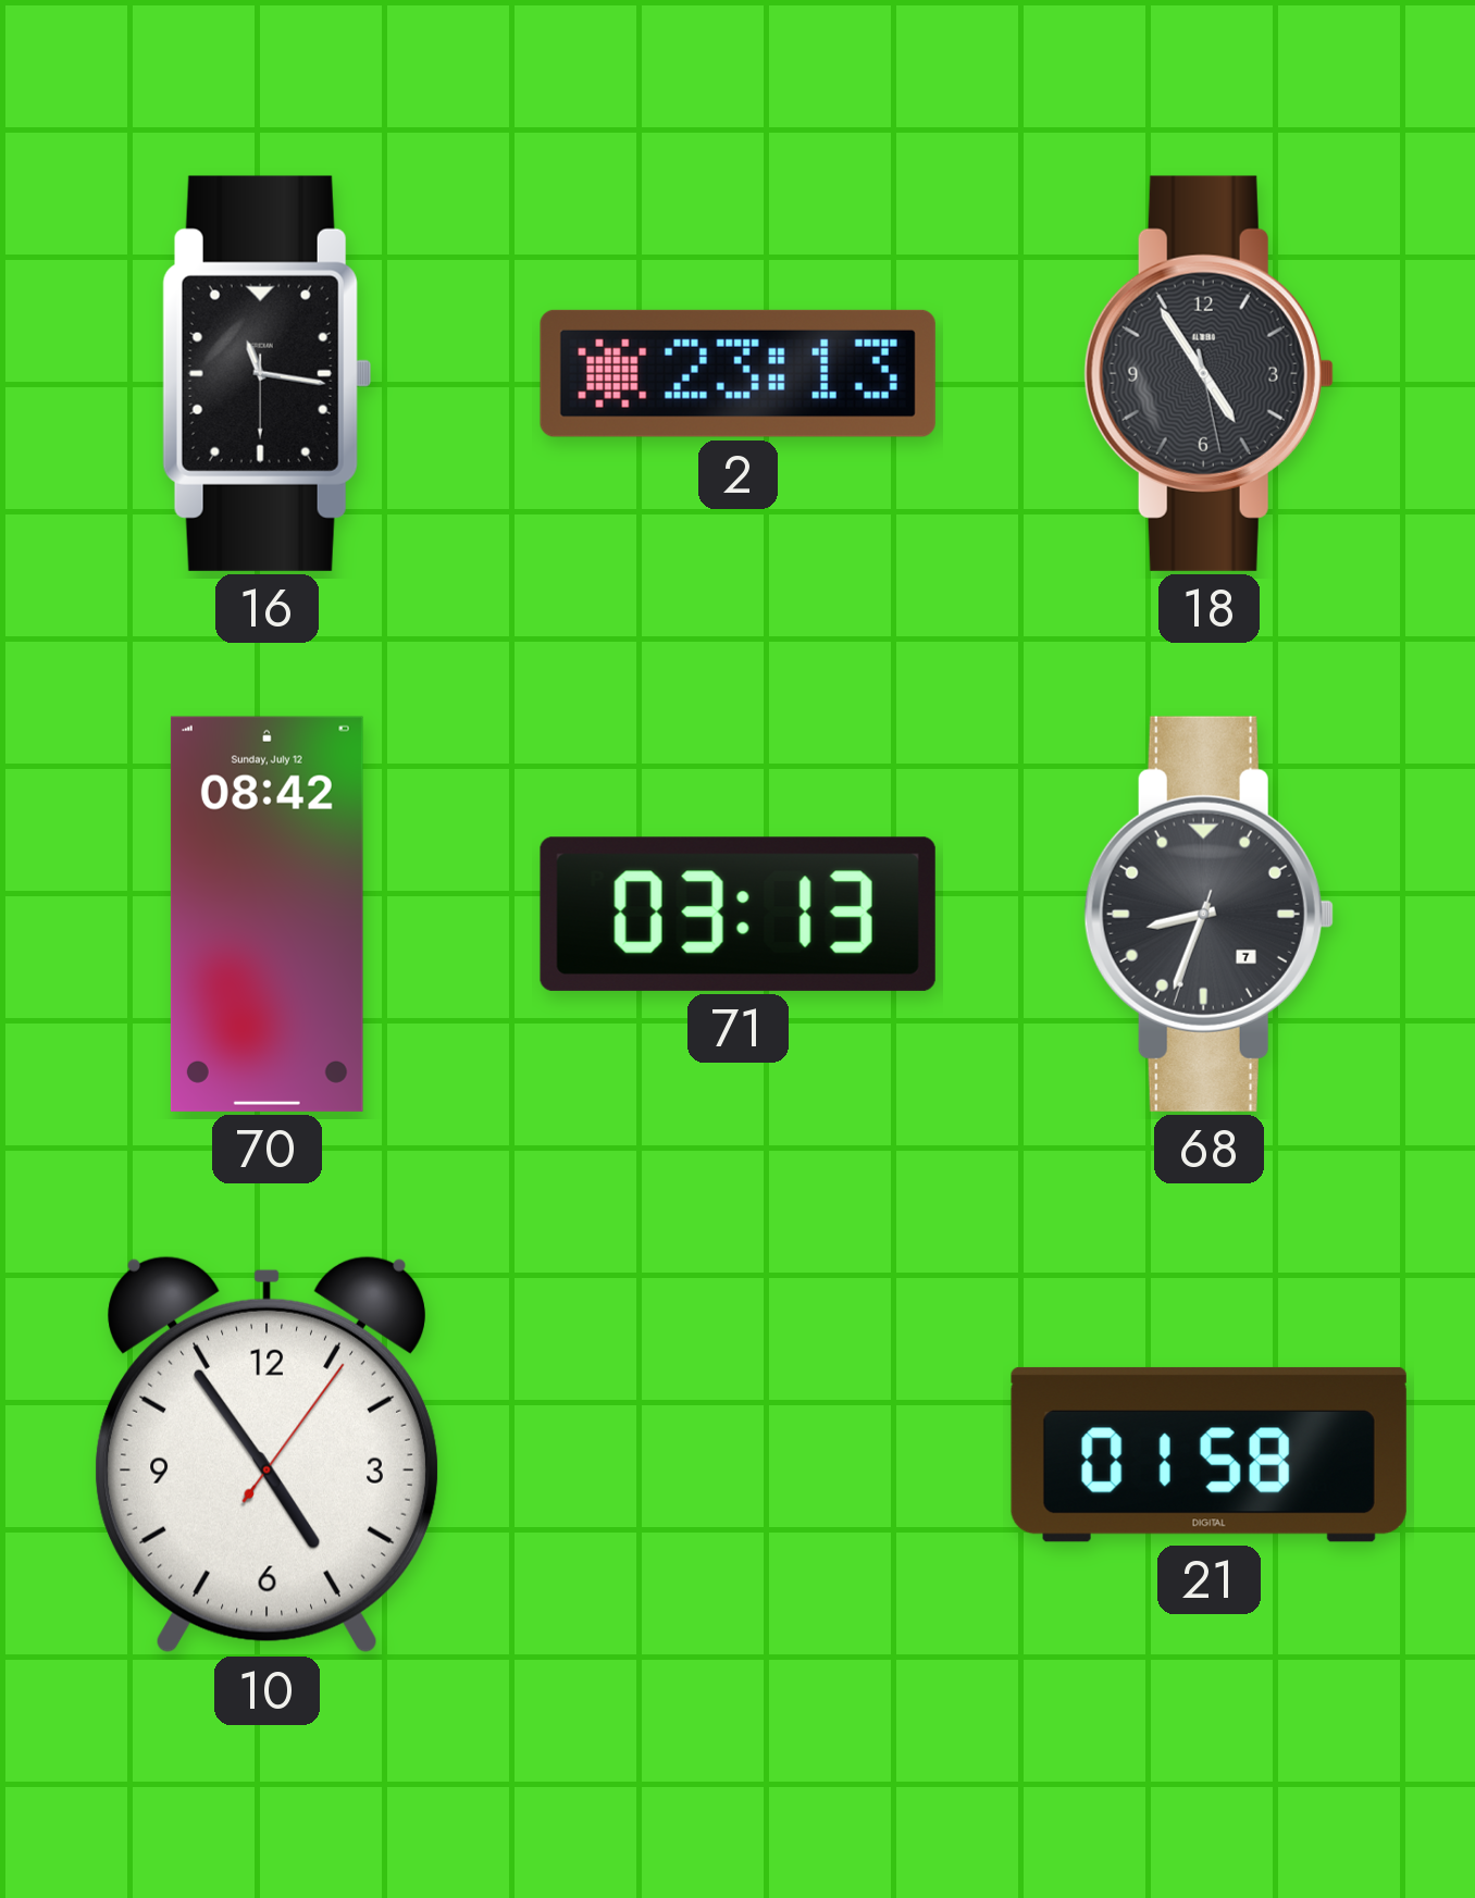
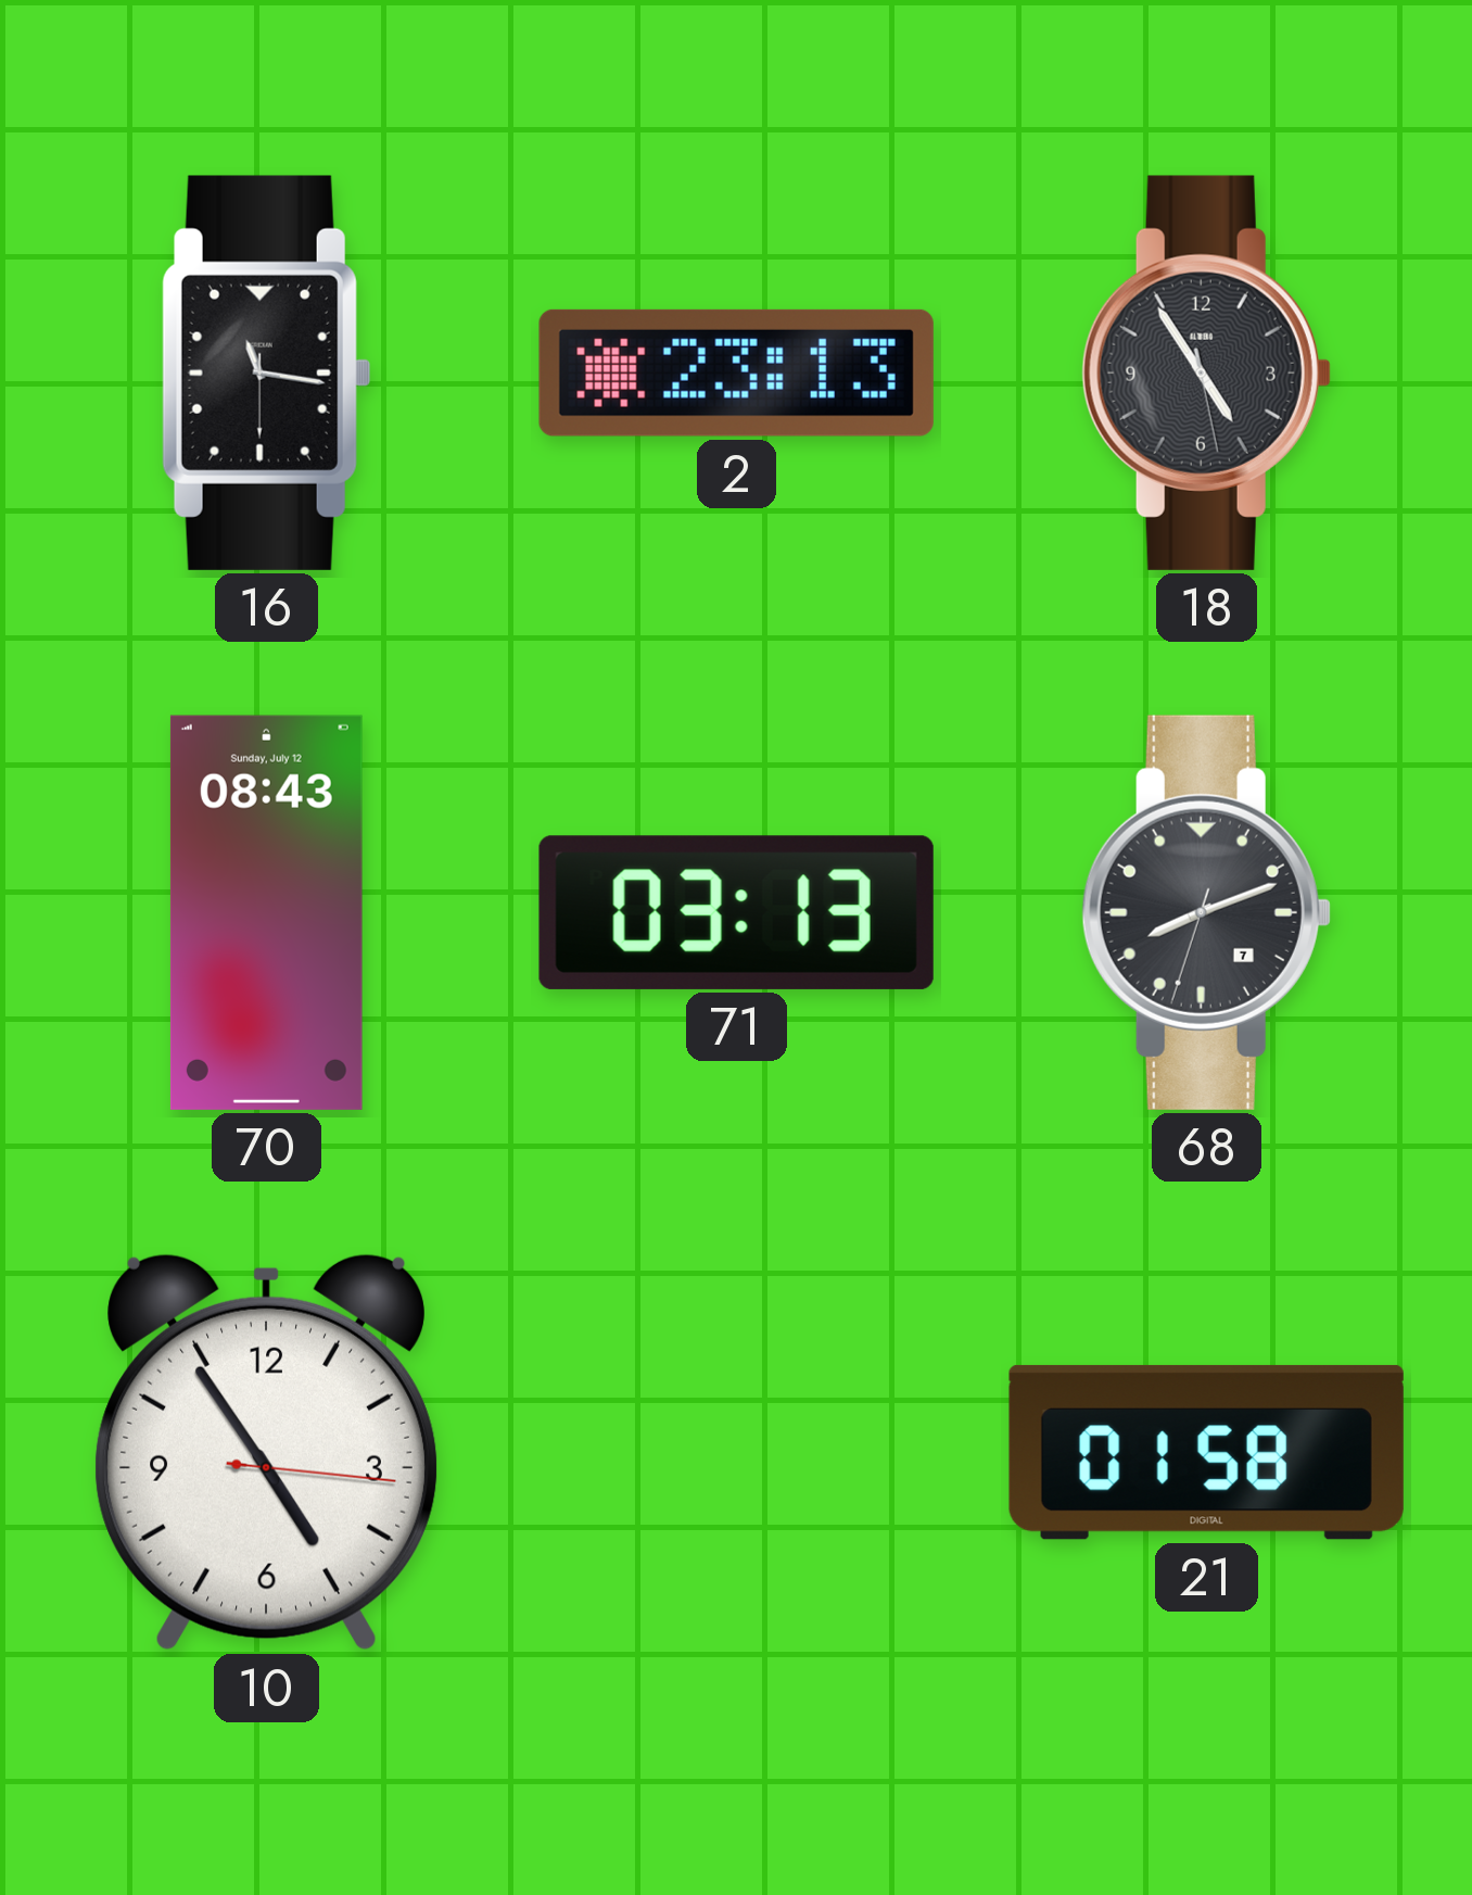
70: 08:42 -> 08:43 (266, 912)
68: 8:33 -> 8:11 (1206, 912)
10: 4:54:06 -> 4:54:16 (266, 1452)
